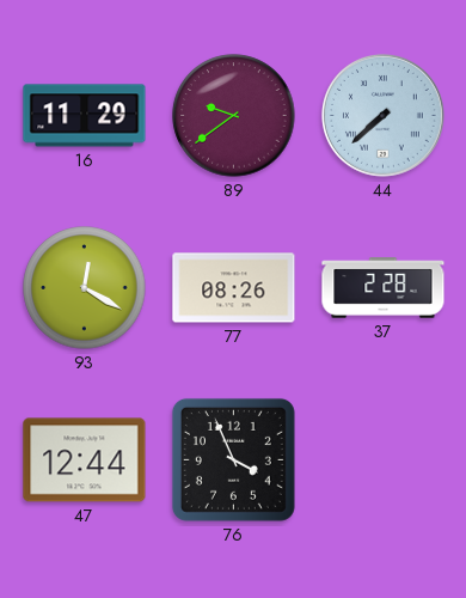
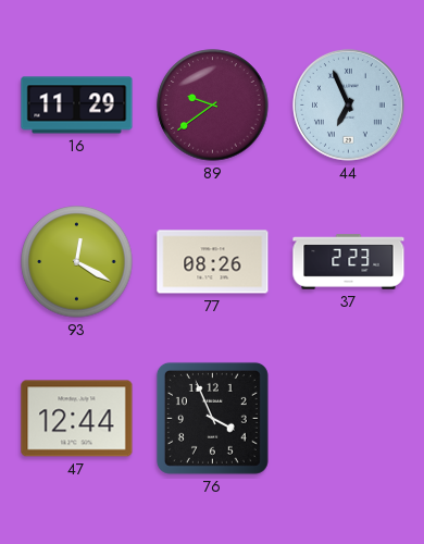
44: 7:38 -> 6:56 (348, 104)
37: 2:28 -> 2:23 (349, 262)
